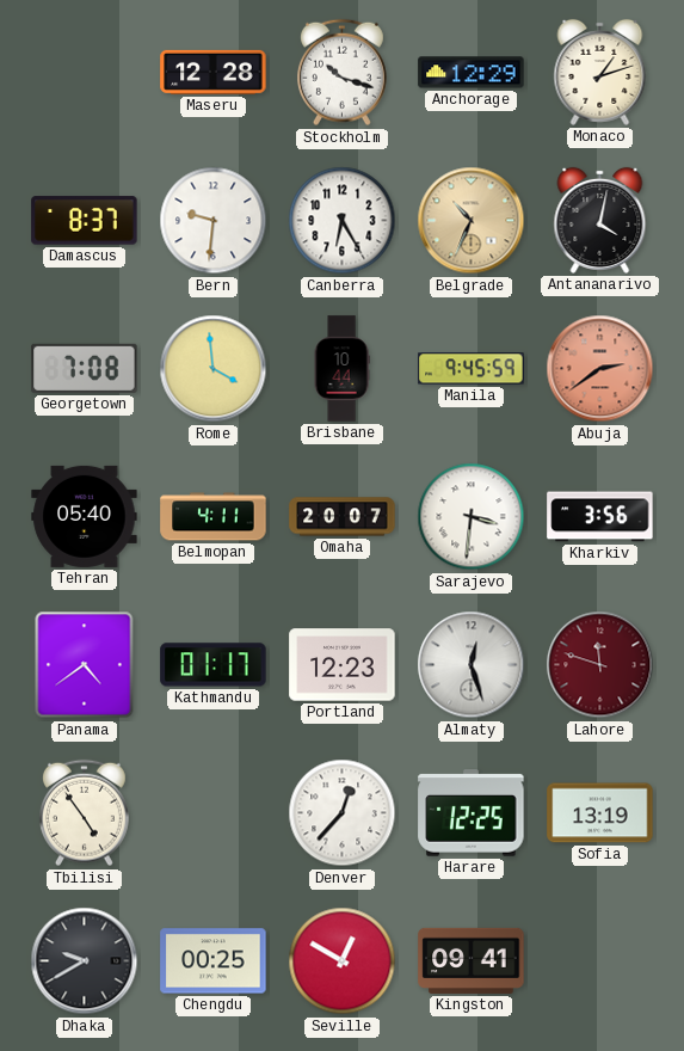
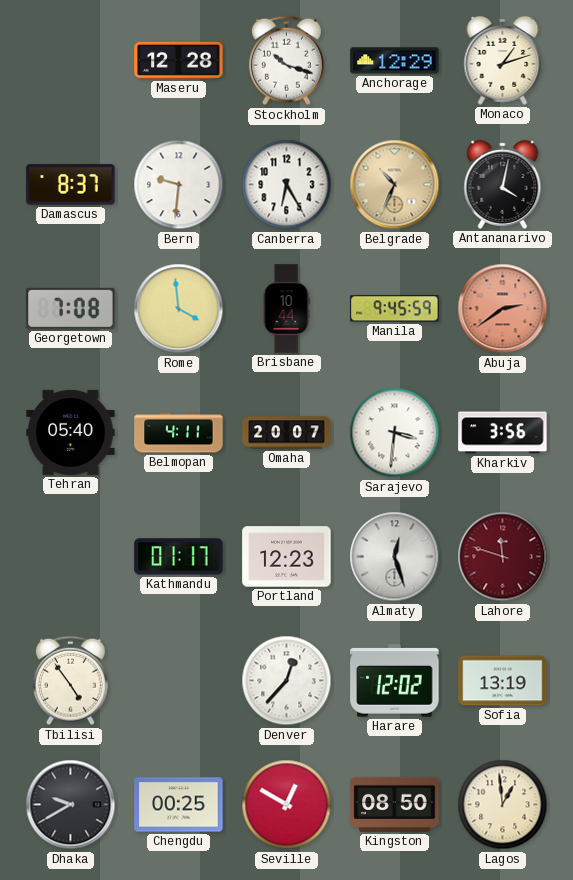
Panama: 4:39 -> none (85, 665)
Harare: 12:25 -> 12:02 (395, 681)
Kingston: 09:41 -> 08:50 (395, 804)
Lagos: none -> 12:59 (503, 805)
